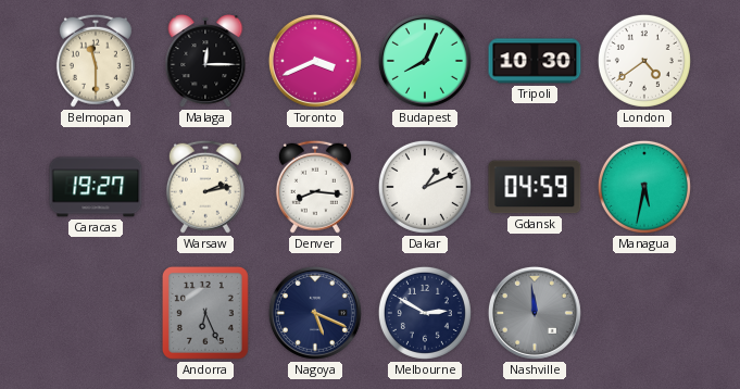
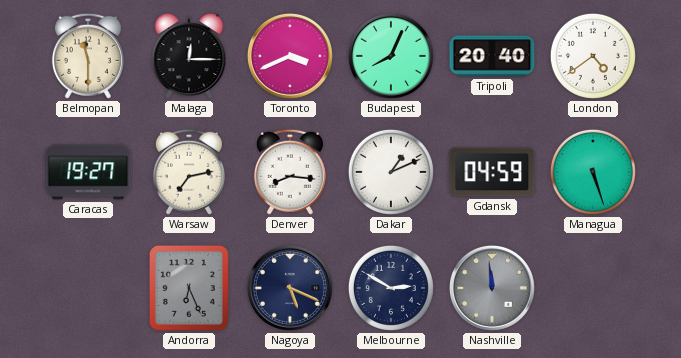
Tripoli: 10:30 -> 20:40 (492, 56)
Warsaw: 2:13 -> 7:13 (189, 172)
Managua: 5:32 -> 5:27 (593, 172)
